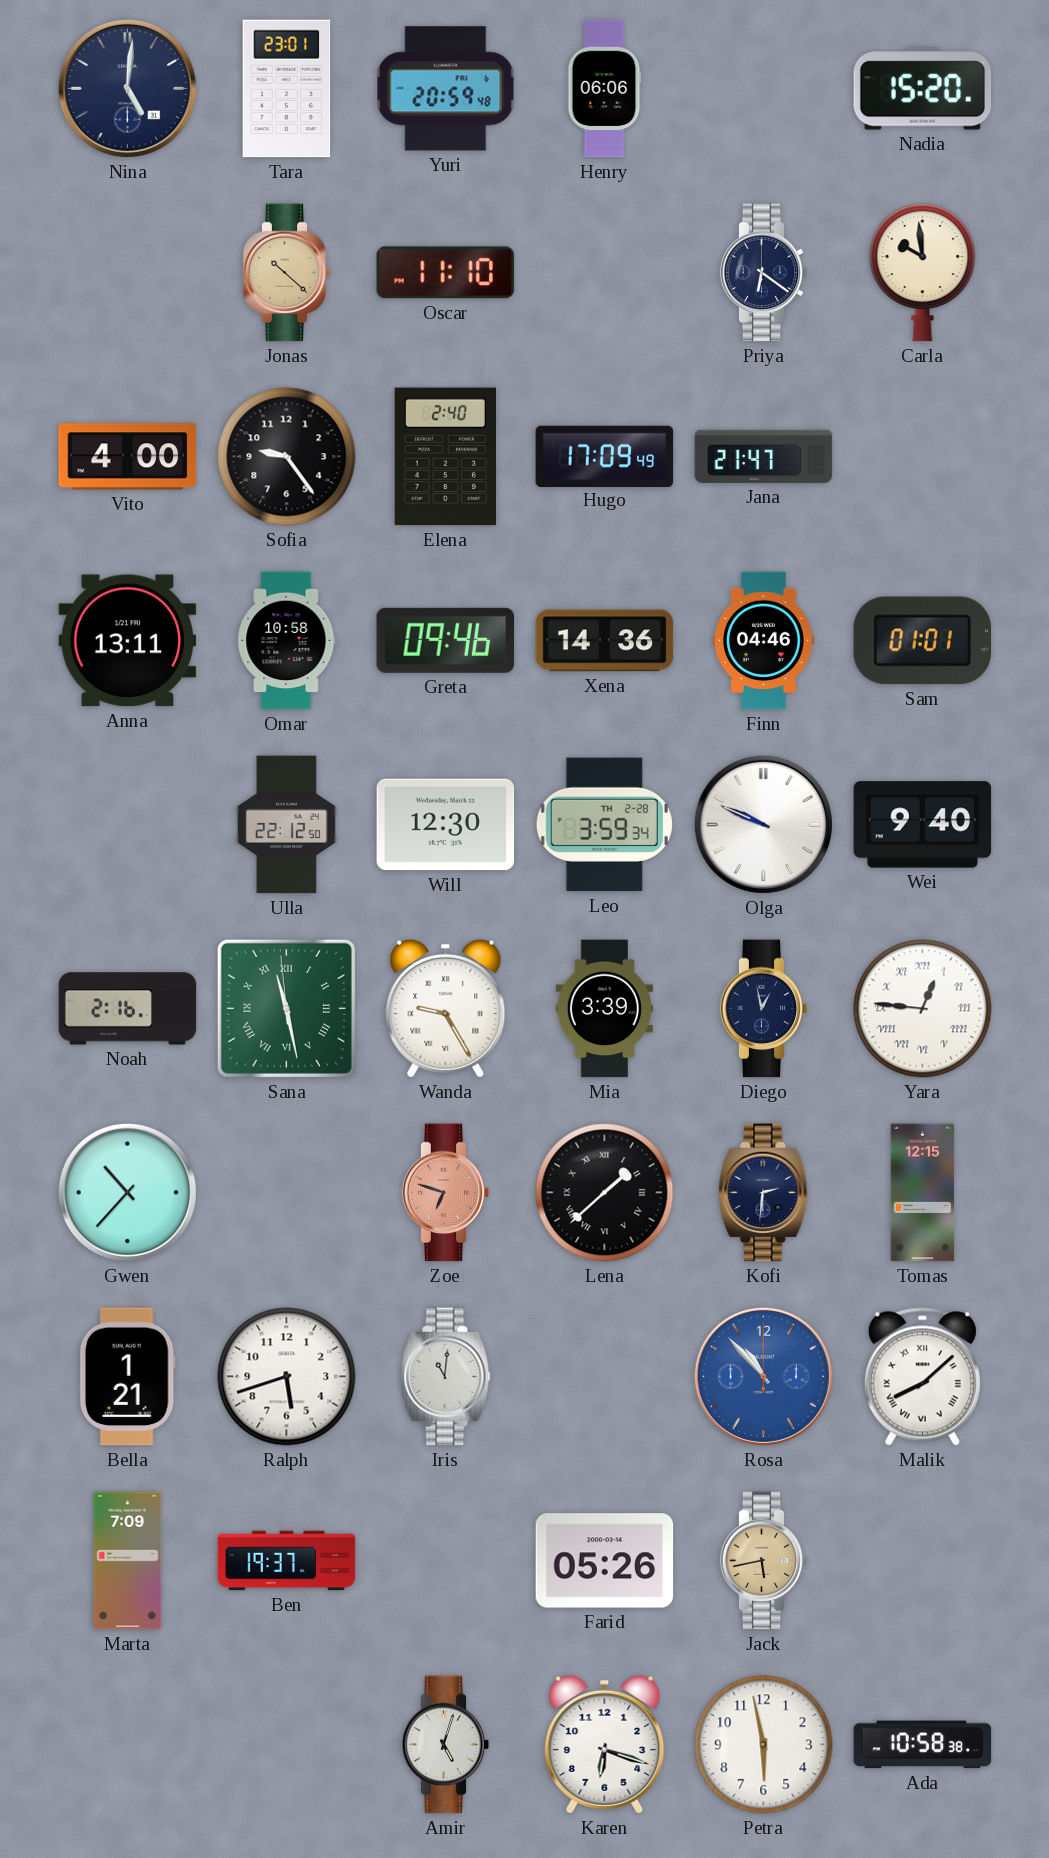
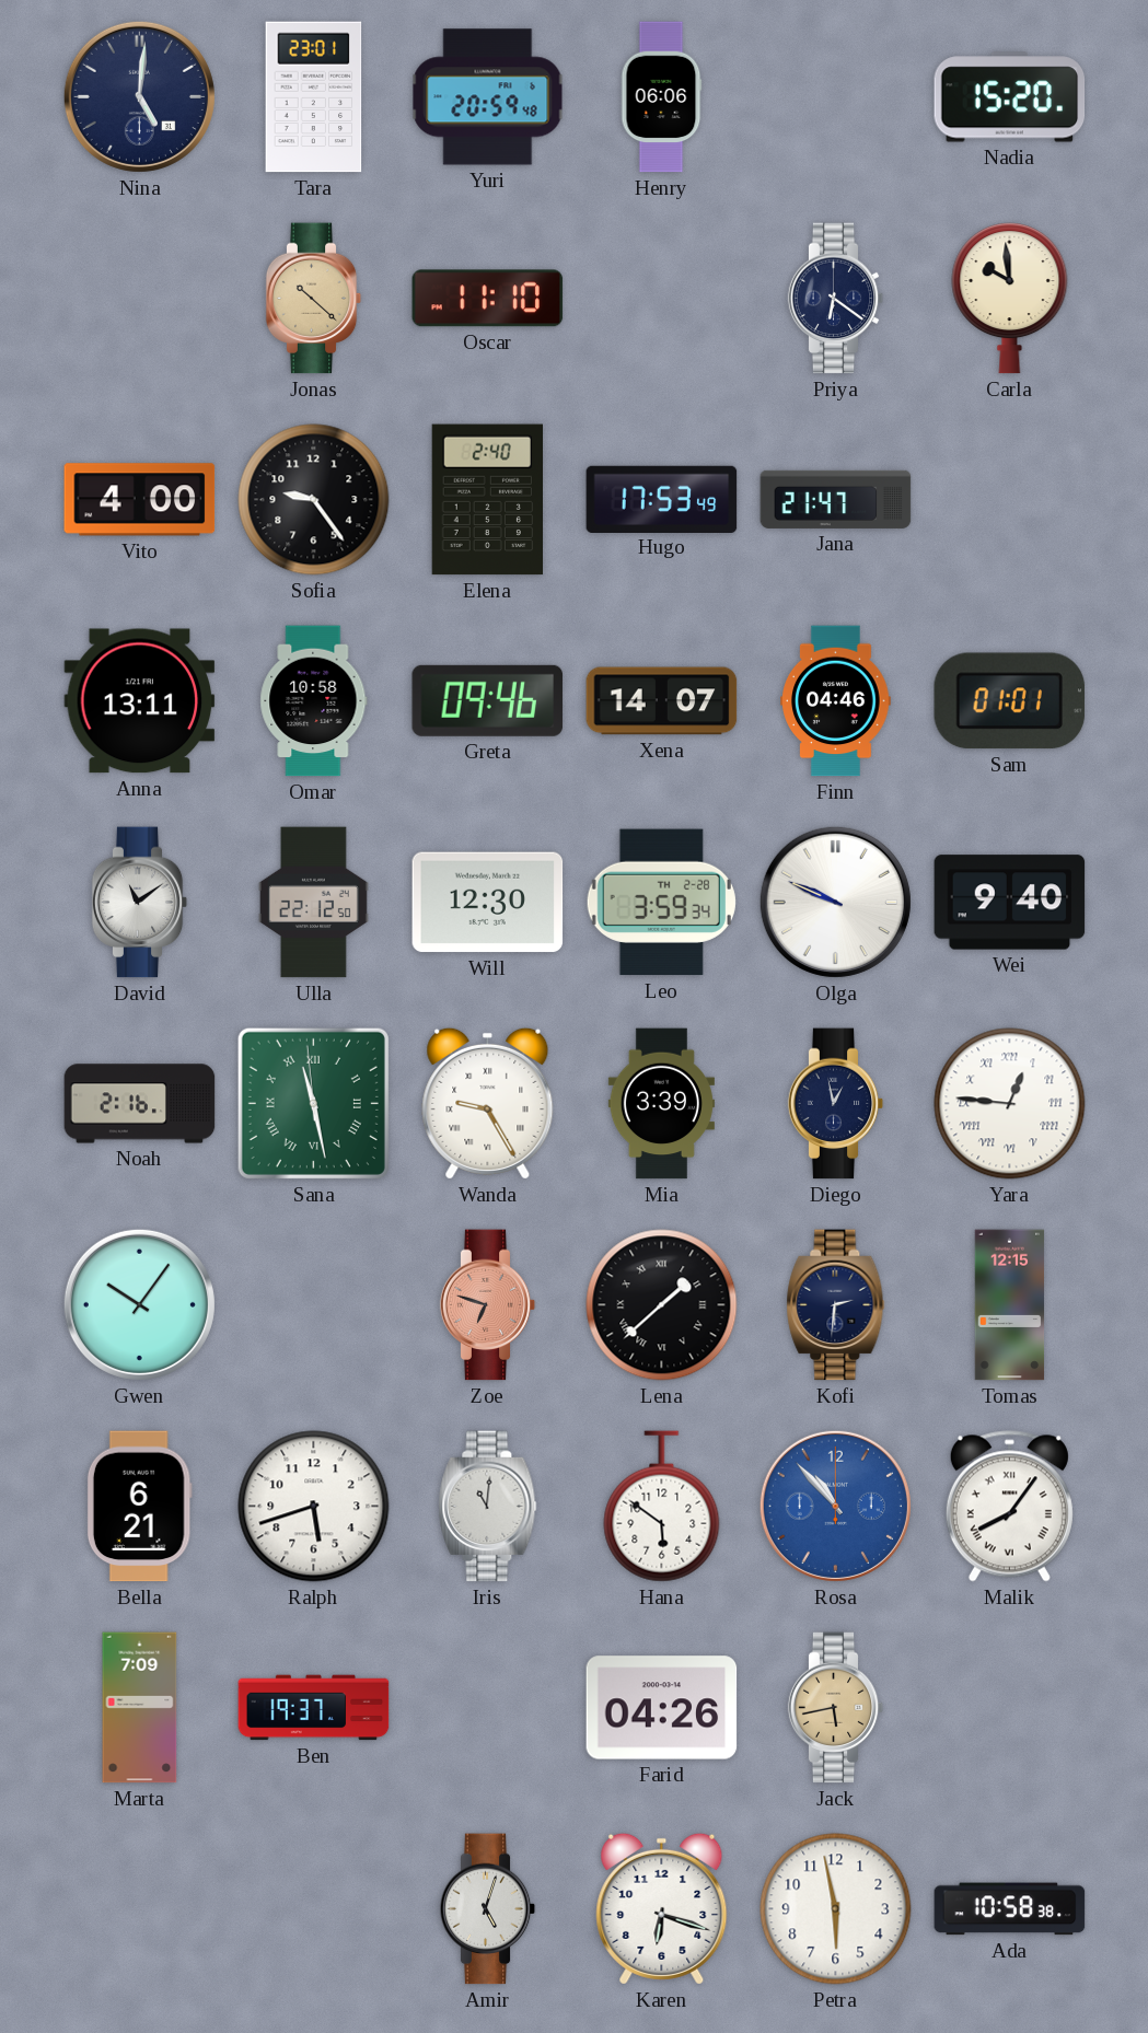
Hugo: 17:09 -> 17:53 (662, 499)
Xena: 14:36 -> 14:07 (662, 701)
David: none -> 11:09 (140, 903)
Gwen: 10:37 -> 10:06 (139, 1304)
Bella: 1:21 -> 6:21 (139, 1507)
Hana: none -> 5:51 (662, 1507)
Malik: 8:08 -> 8:06 (1009, 1507)
Farid: 05:26 -> 04:26 (662, 1708)
